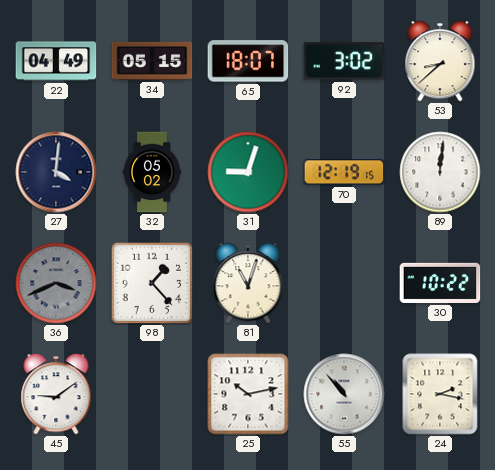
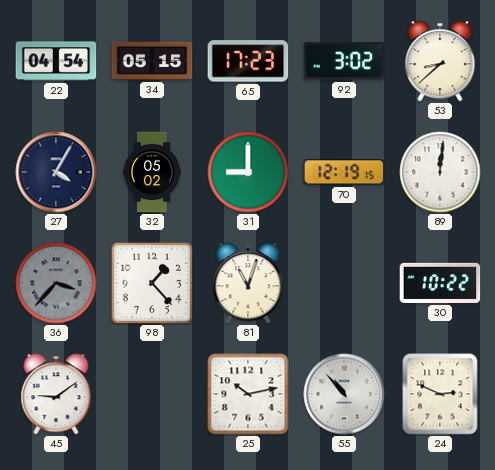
22: 04:49 -> 04:54 (56, 61)
65: 18:07 -> 17:23 (248, 61)
27: 4:01 -> 4:05 (56, 172)
31: 9:03 -> 9:00 (248, 172)
36: 3:41 -> 3:37 (56, 283)
24: 2:17 -> 2:49 (440, 394)
